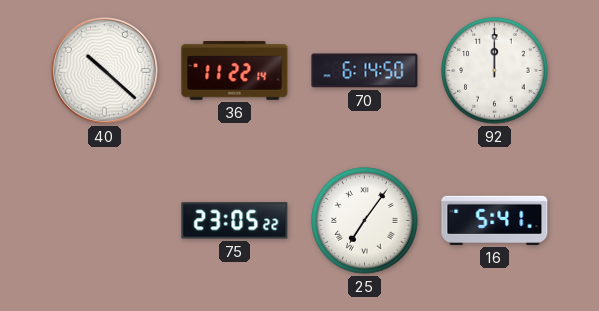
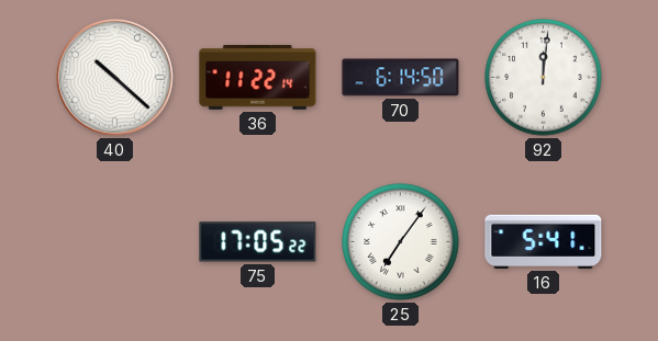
92: 12:00 -> 12:01 (544, 78)
75: 23:05 -> 17:05 (258, 242)
